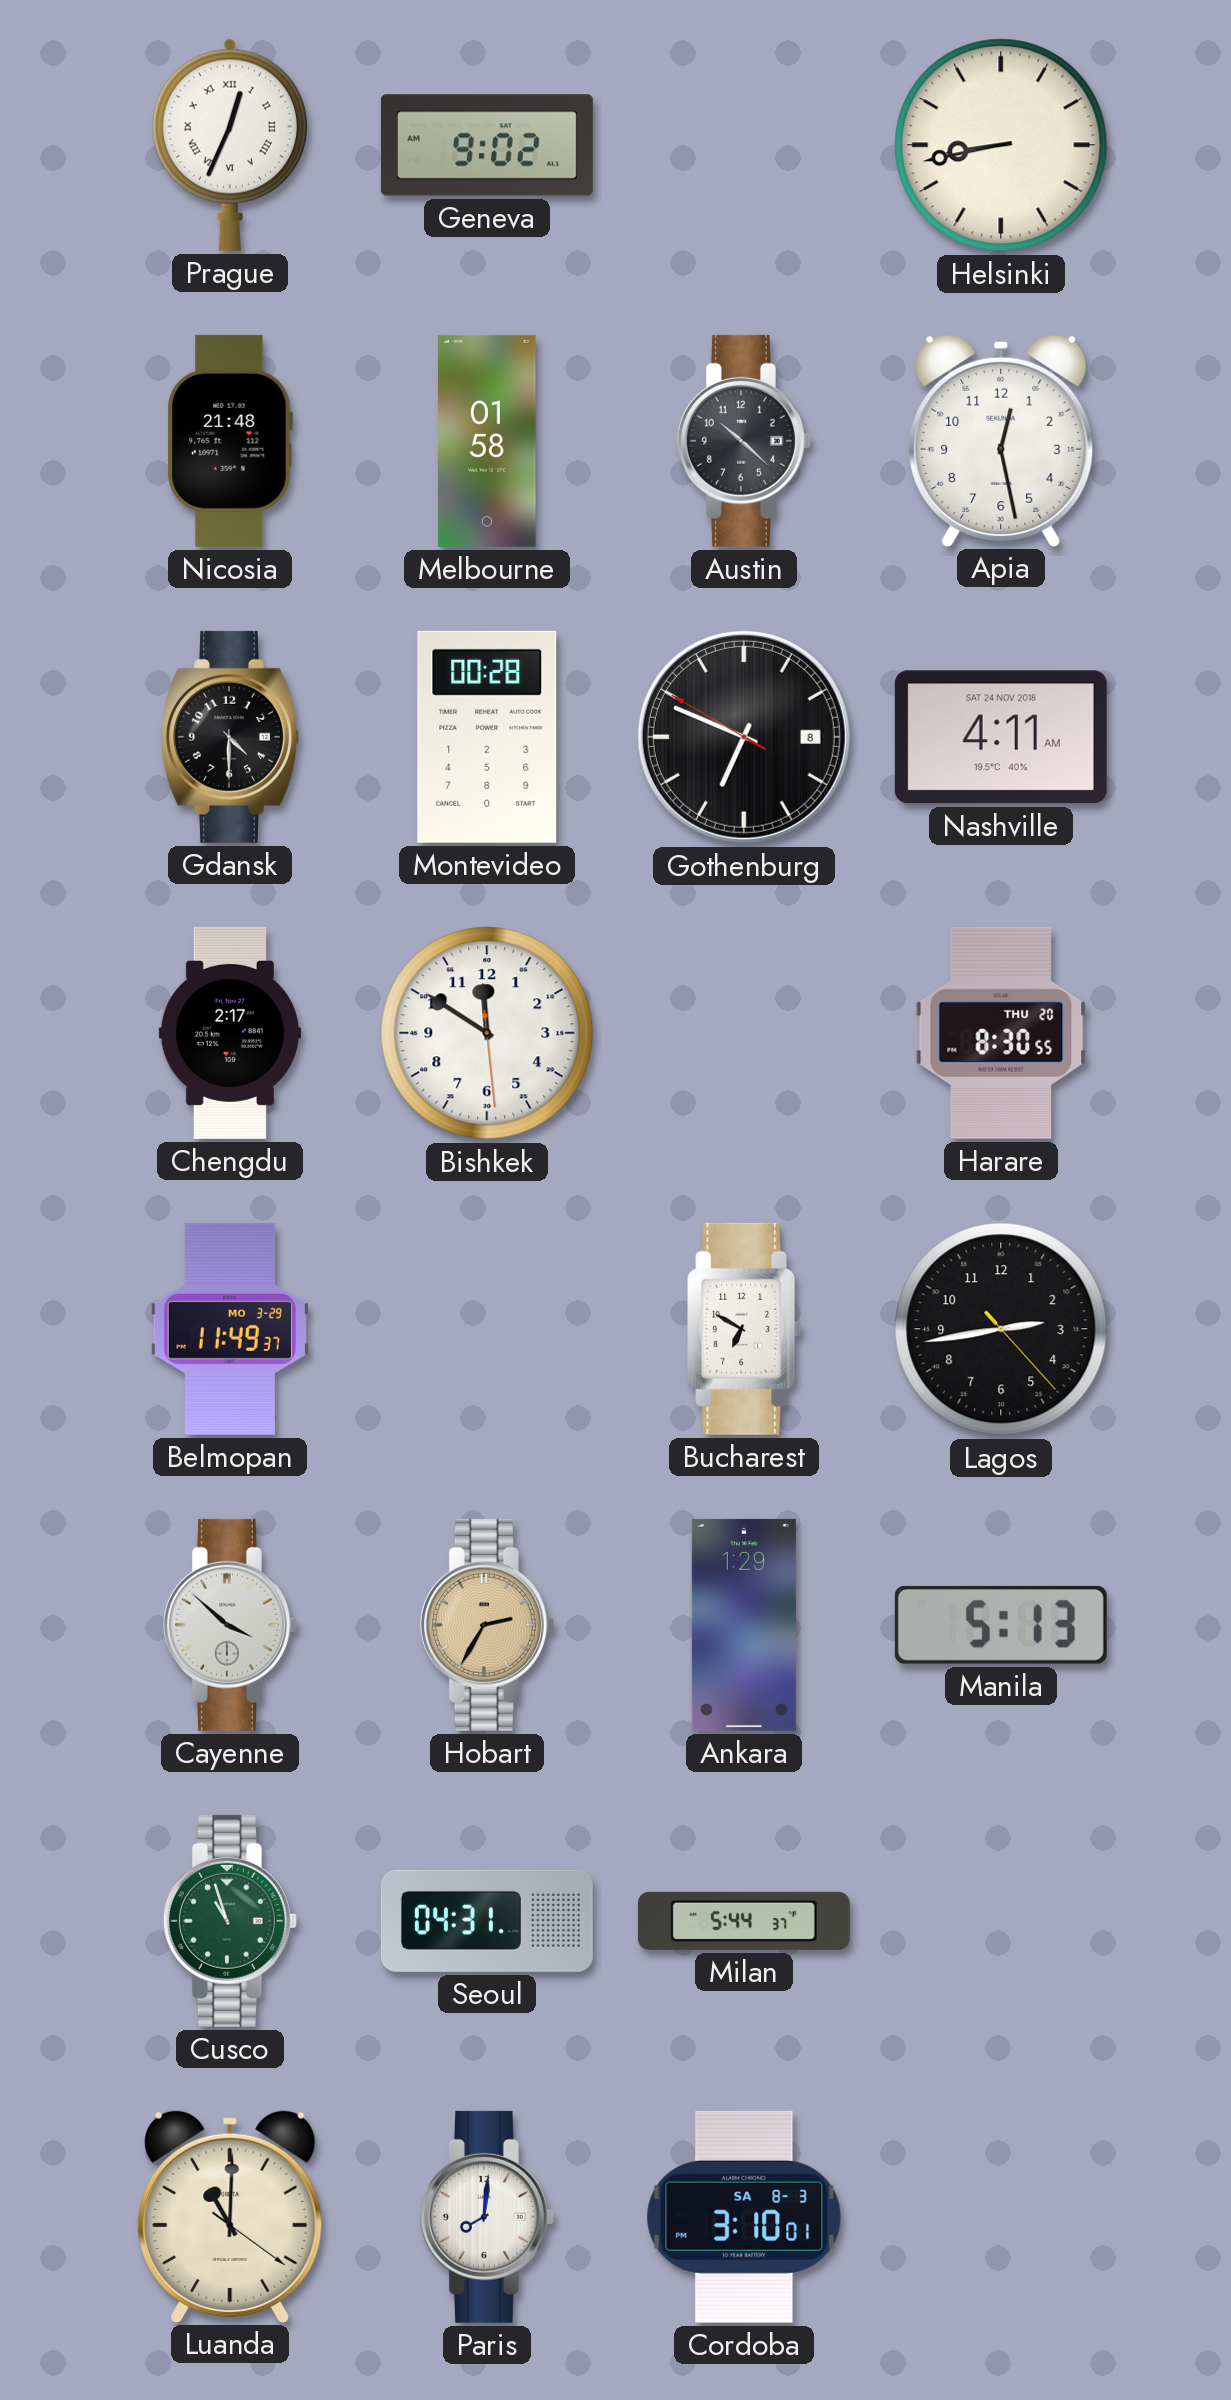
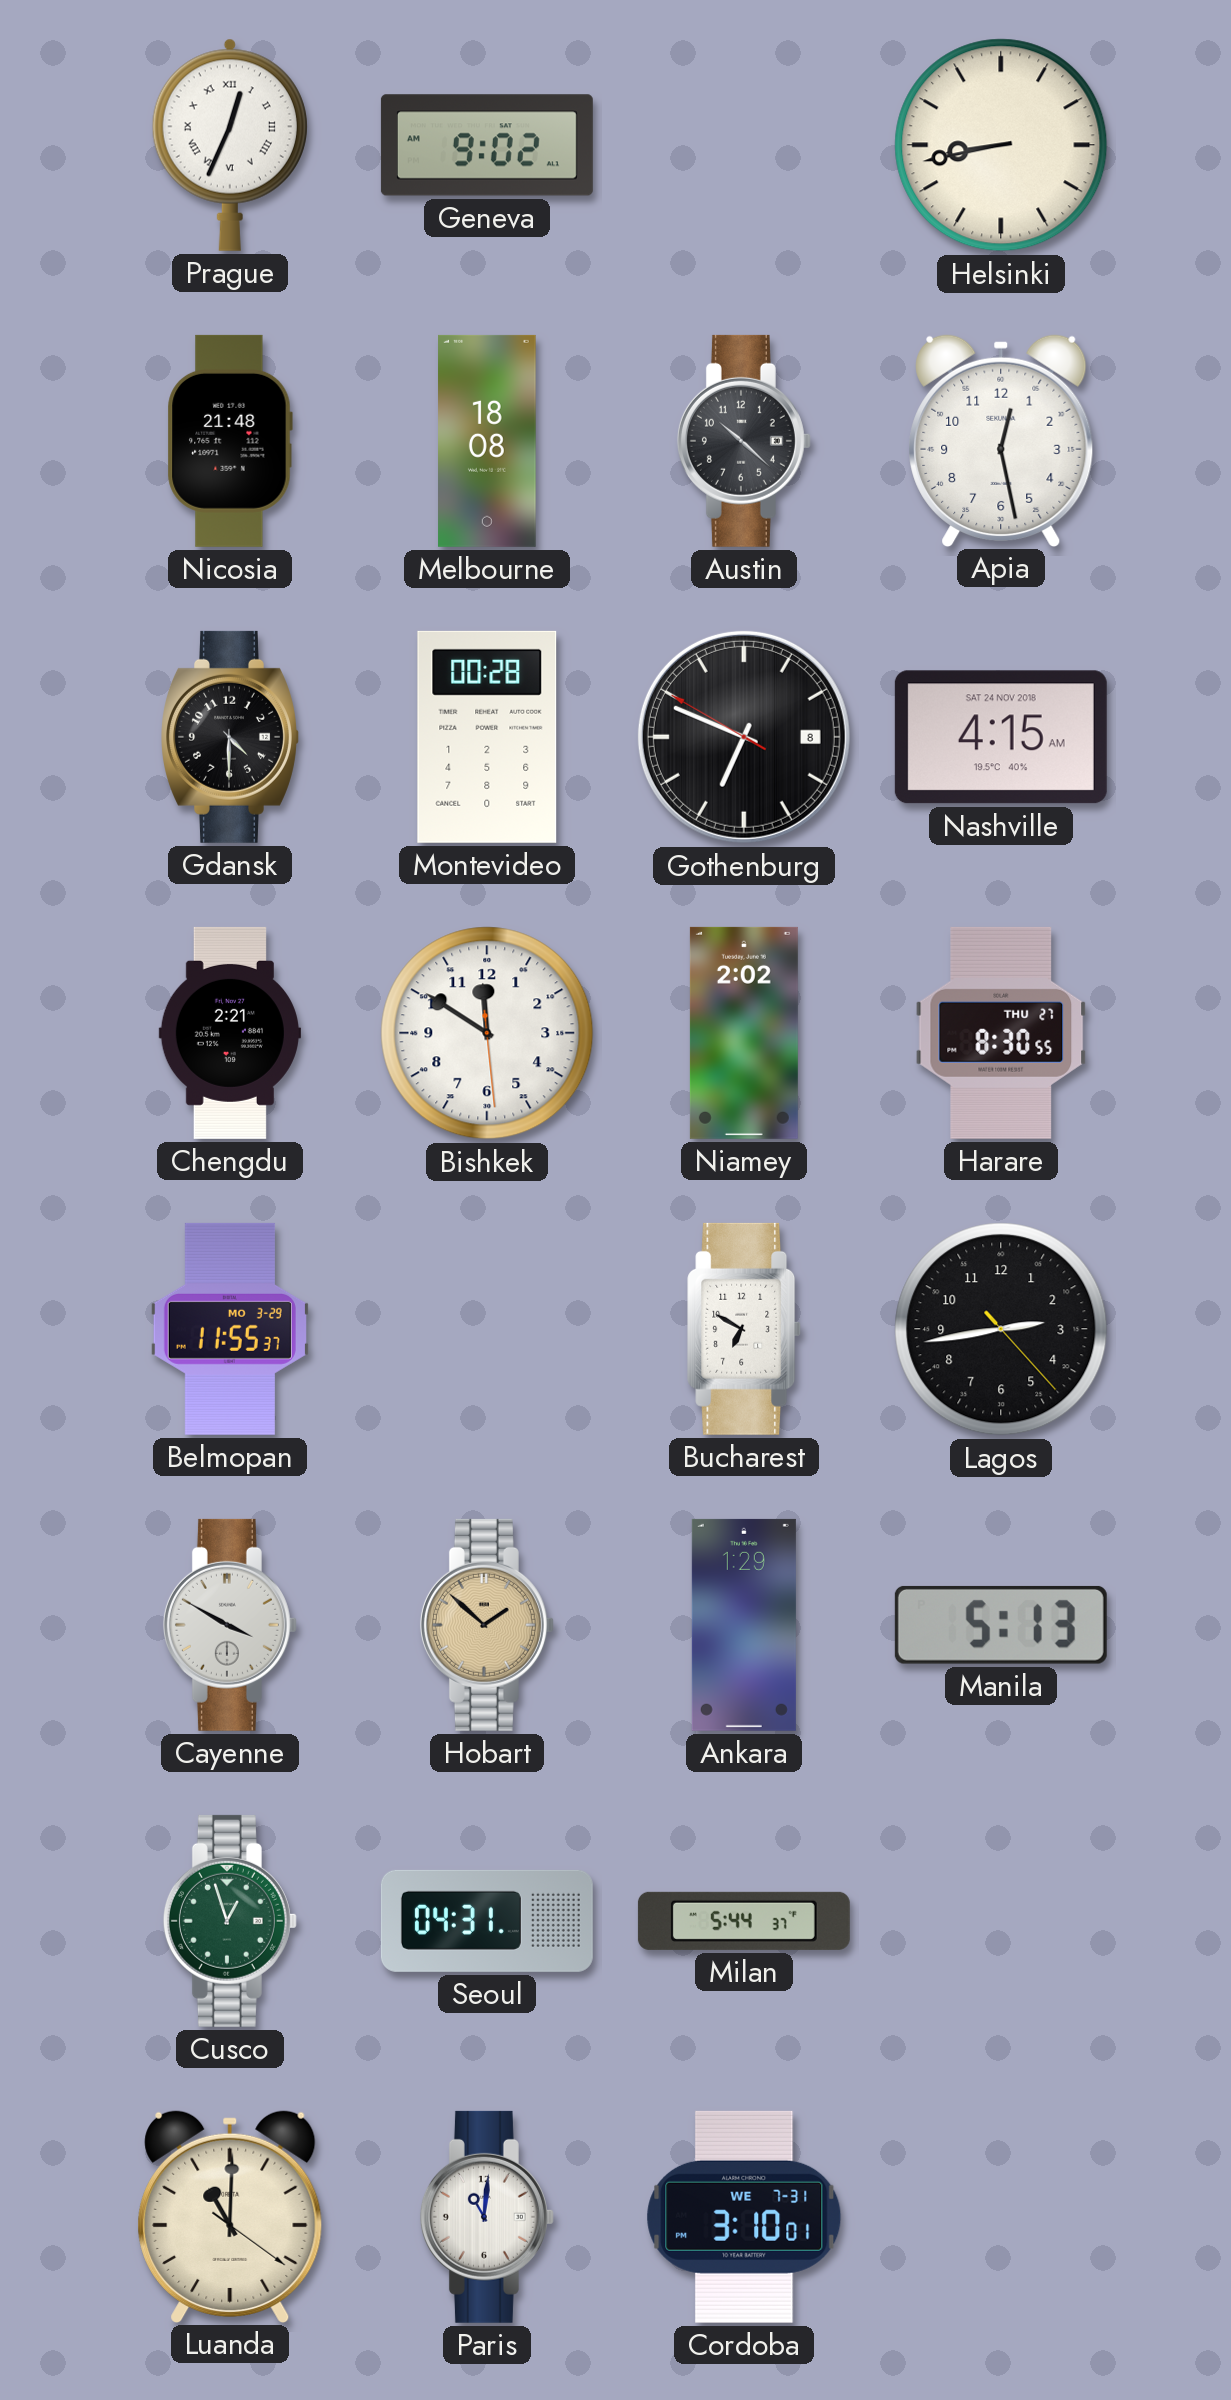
Melbourne: 01:58 -> 18:08 (487, 441)
Nashville: 4:11 -> 4:15 (1001, 737)
Chengdu: 2:17 -> 2:21 (230, 1033)
Niamey: none -> 2:02 (744, 1033)
Harare date: THU 20 -> THU 27 (1001, 1033)
Belmopan: 11:49 -> 11:55 (230, 1329)
Cayenne: 3:52 -> 3:50 (230, 1625)
Hobart: 2:35 -> 1:52 (487, 1625)
Cusco: 10:57 -> 12:57 (230, 1921)
Paris: 8:01 -> 11:01 (487, 2217)
Cordoba date: SA 8-3 -> WE 7-31 (744, 2217)
